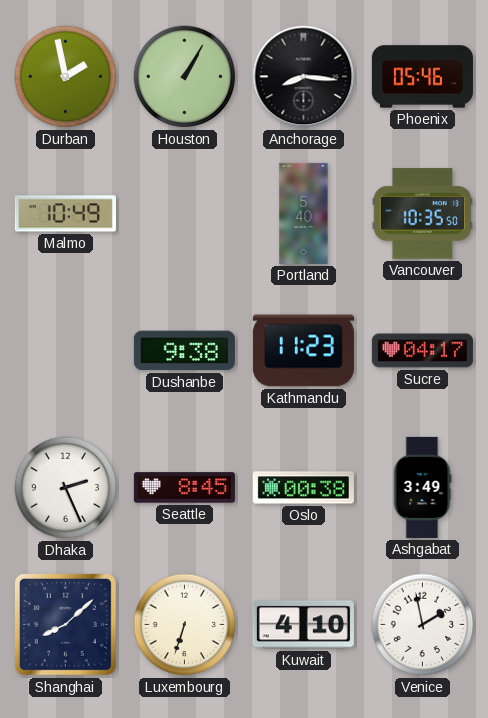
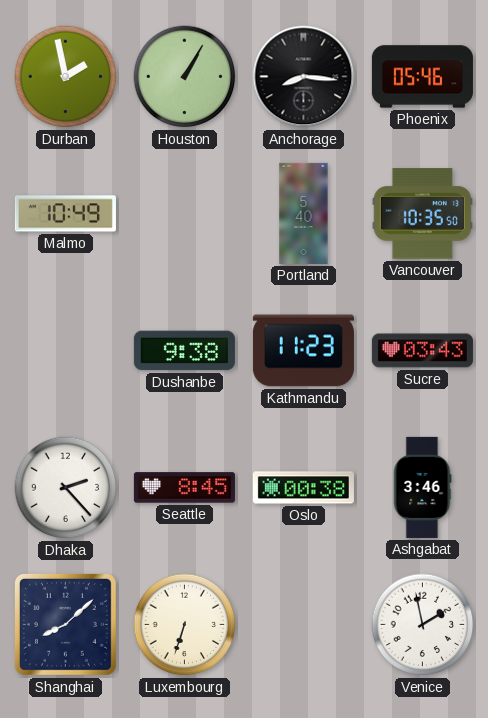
Sucre: 04:17 -> 03:43 (422, 351)
Dhaka: 2:26 -> 2:23 (66, 488)
Ashgabat: 3:49 -> 3:46 (422, 487)
Kuwait: 4:10 -> none (303, 625)
